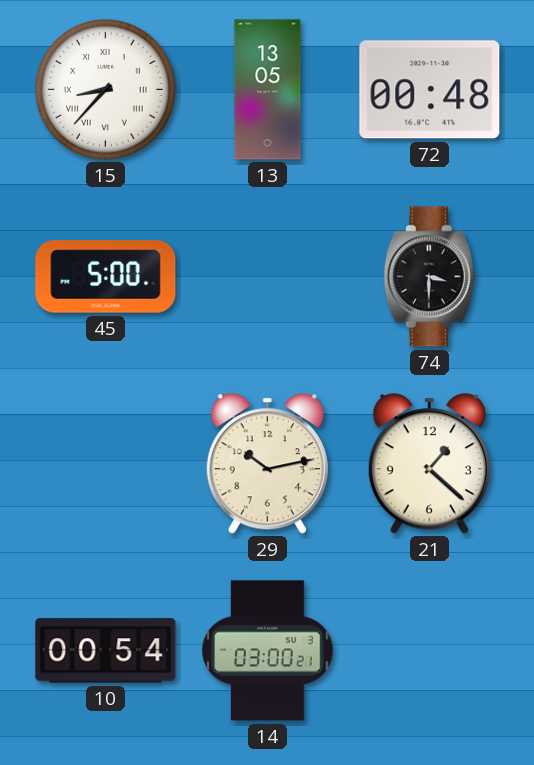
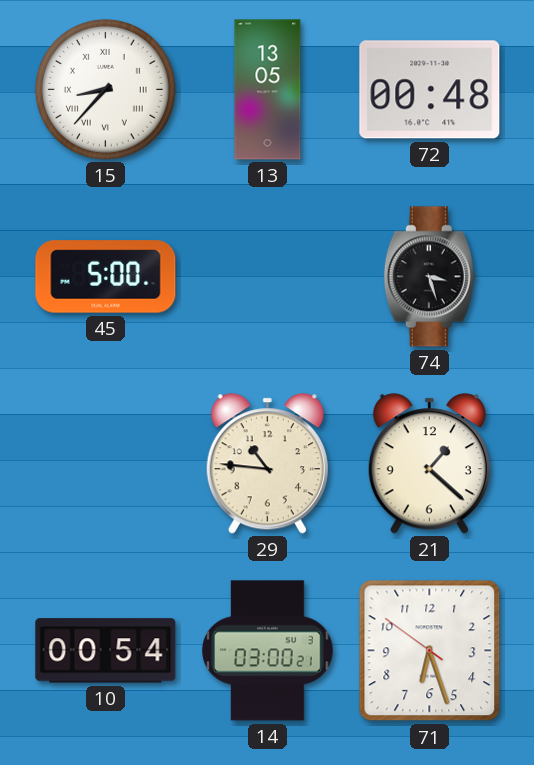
74: 3:30 -> 3:27 (429, 277)
29: 10:13 -> 10:46 (267, 464)
71: none -> 6:26 (430, 651)
